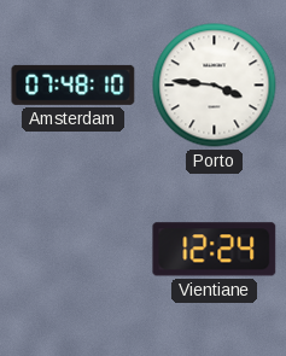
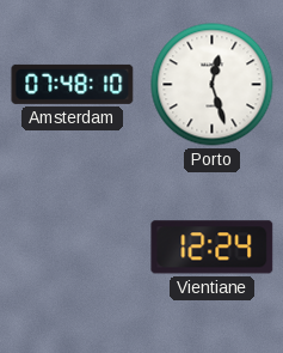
Porto: 3:46 -> 12:27 (213, 85)
